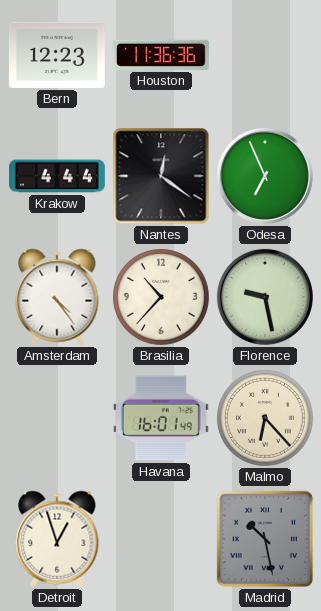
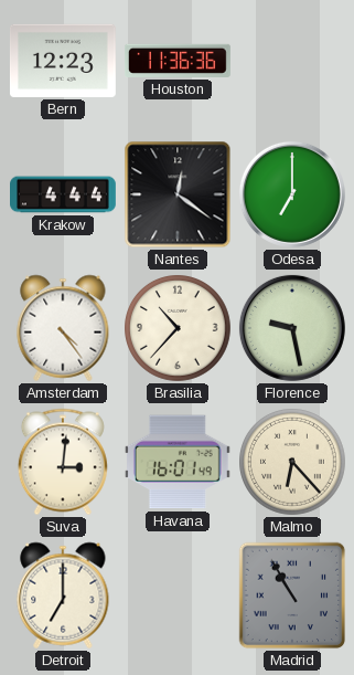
Odesa: 6:56 -> 7:00 (292, 194)
Suva: none -> 3:01 (63, 462)
Detroit: 12:57 -> 7:00 (63, 595)
Madrid: 10:28 -> 10:55 (292, 595)
